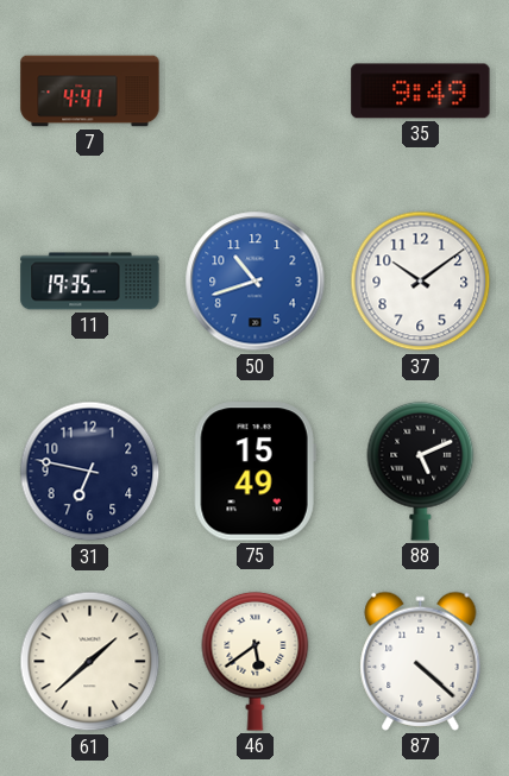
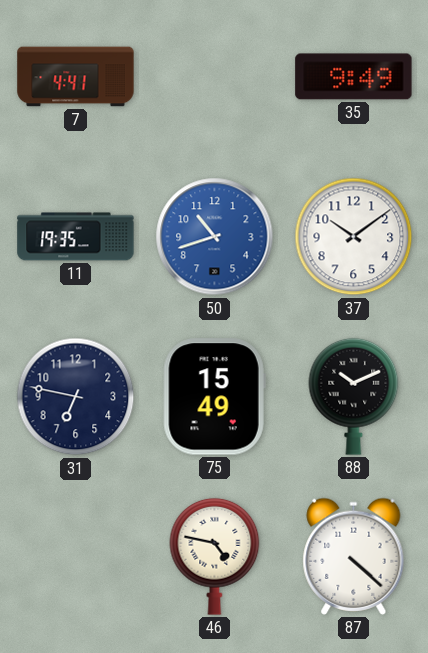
88: 5:11 -> 10:11 (354, 396)
61: 1:38 -> none (90, 662)
46: 5:39 -> 4:47 (215, 556)
